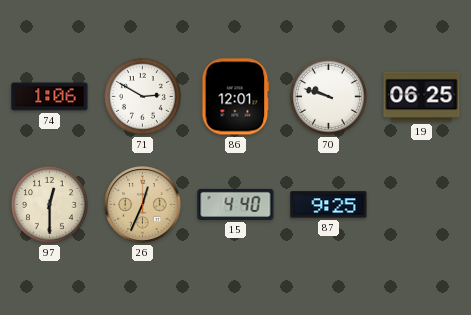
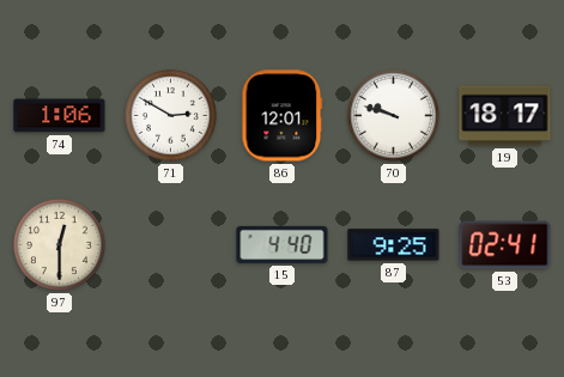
19: 06:25 -> 18:17 (505, 116)
26: 12:34 -> none (143, 205)
53: none -> 02:41 (505, 245)
